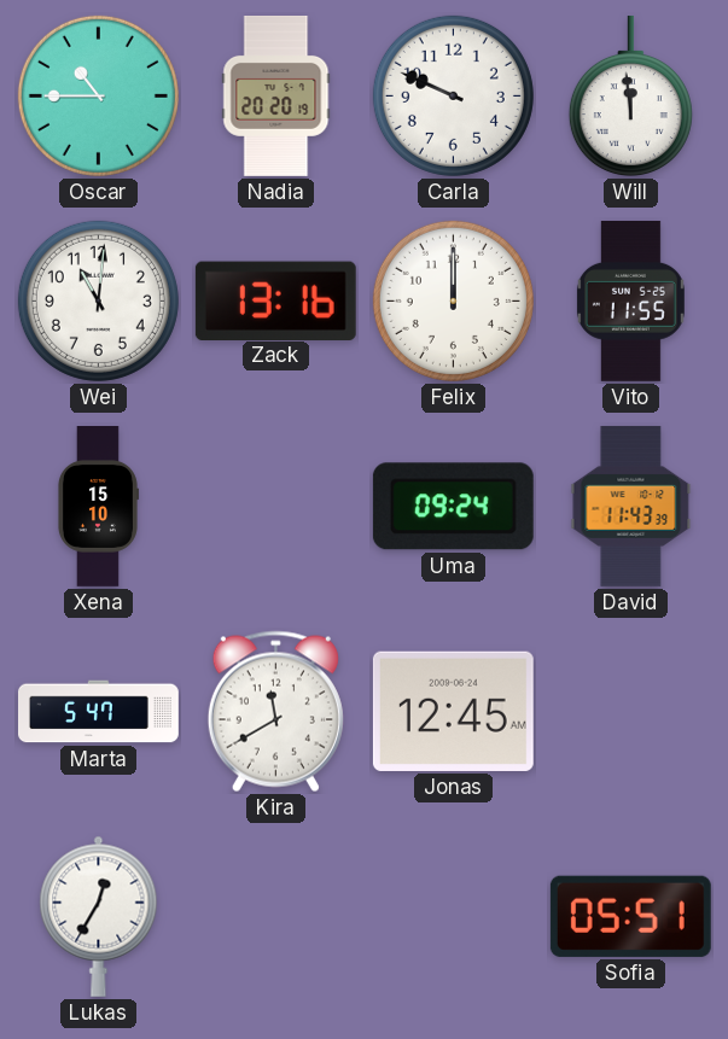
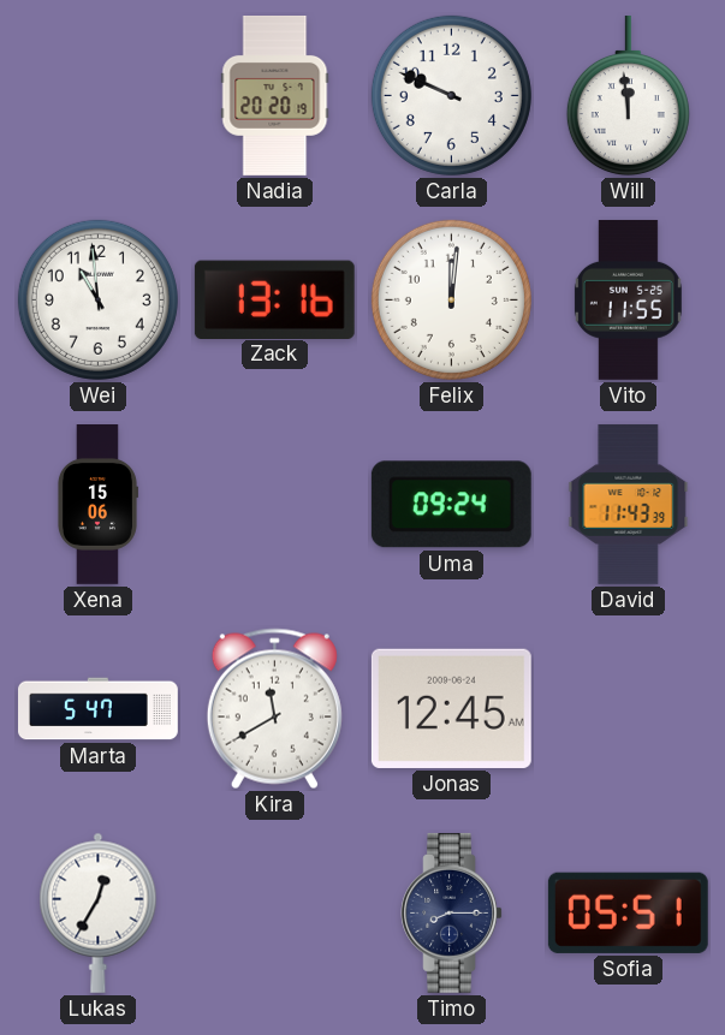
Oscar: 10:45 -> none (98, 95)
Wei: 11:01 -> 10:59 (97, 299)
Felix: 12:00 -> 12:01 (451, 299)
Xena: 15:10 -> 15:06 (97, 505)
Timo: none -> 8:15 (451, 912)
